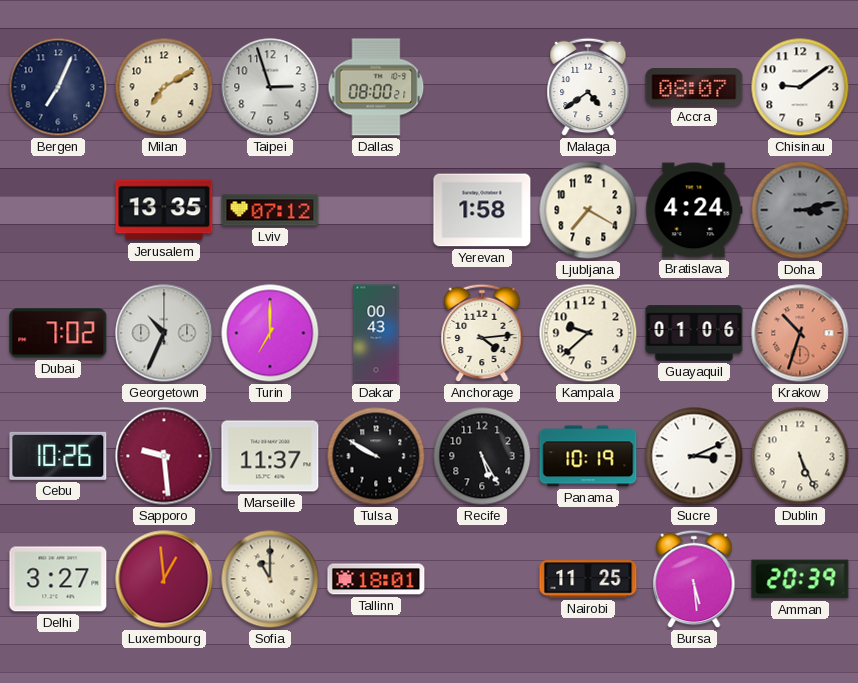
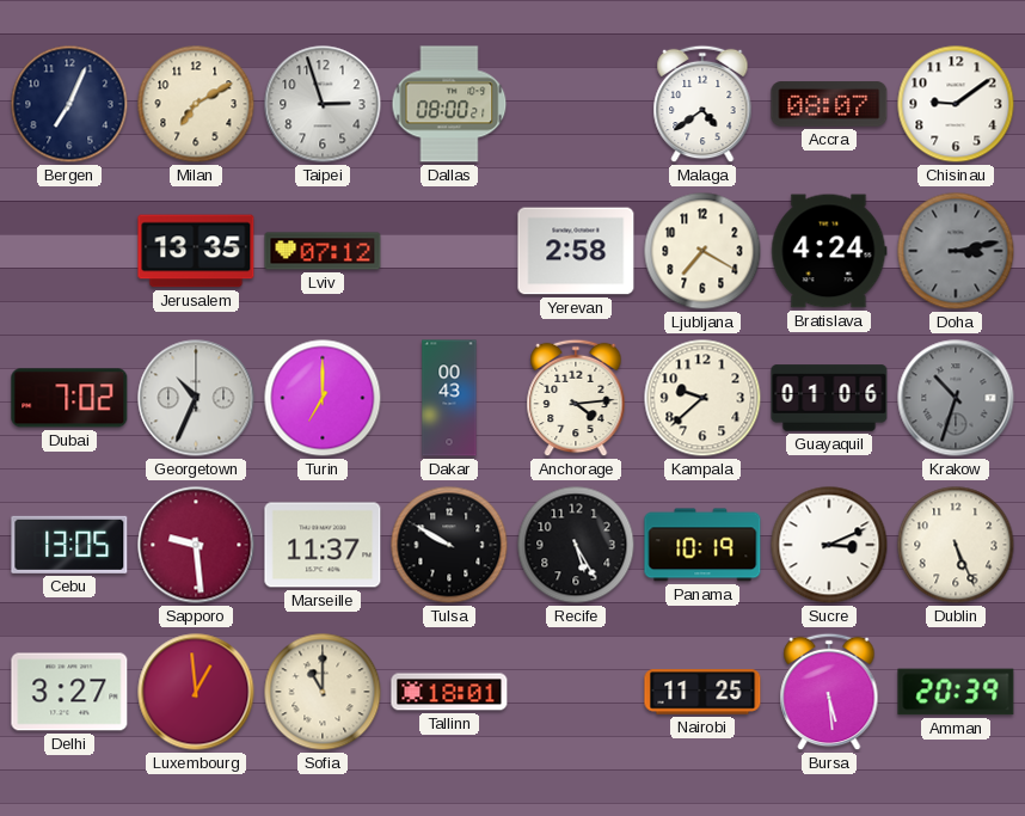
Yerevan: 1:58 -> 2:58 (576, 251)
Krakow dial: salmon -> grey (956, 398)
Cebu: 10:26 -> 13:05 (69, 545)
